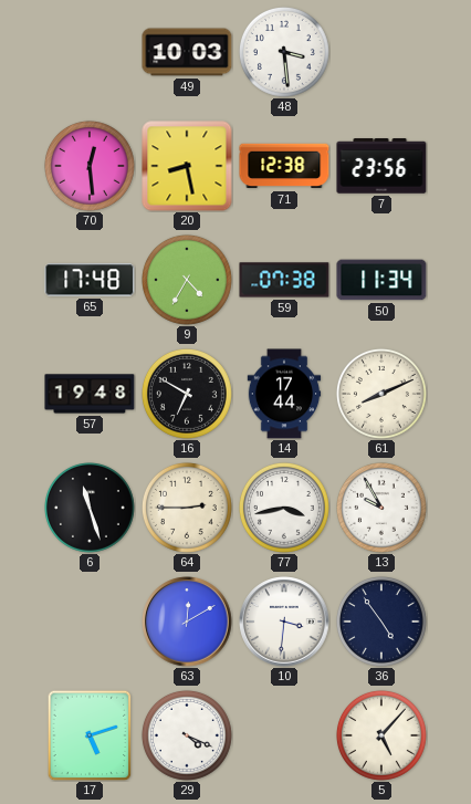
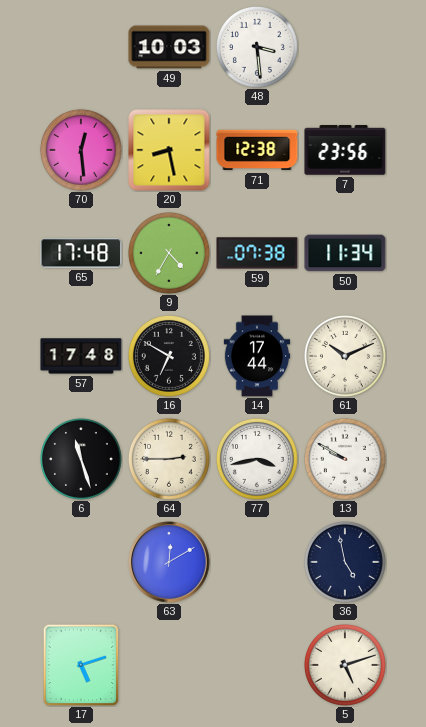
57: 19:48 -> 17:48 (81, 356)
61: 8:11 -> 10:11 (345, 356)
13: 9:55 -> 9:50 (345, 459)
10: 3:31 -> none (284, 622)
36: 4:54 -> 4:58 (345, 562)
29: 4:19 -> none (187, 735)
5: 5:07 -> 5:12 (345, 665)
